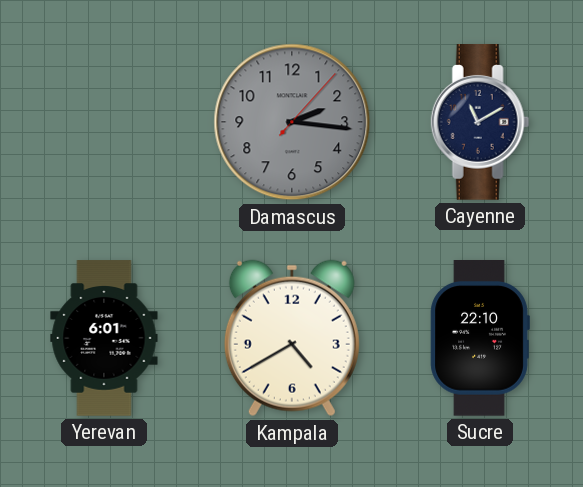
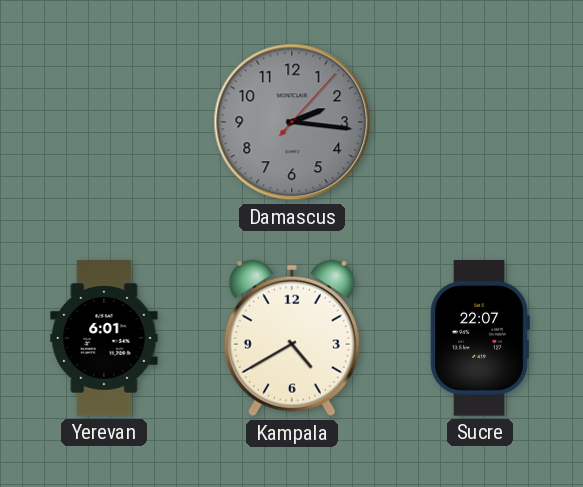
Cayenne: 11:10 -> none (480, 123)
Sucre: 22:10 -> 22:07 (480, 339)
